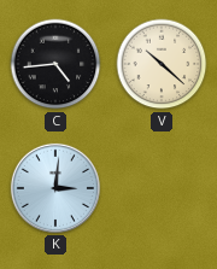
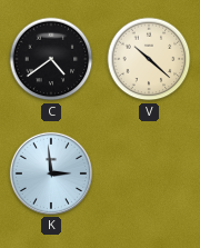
C: 4:44 -> 4:39 (51, 59)
K: 3:01 -> 2:59 (51, 173)
